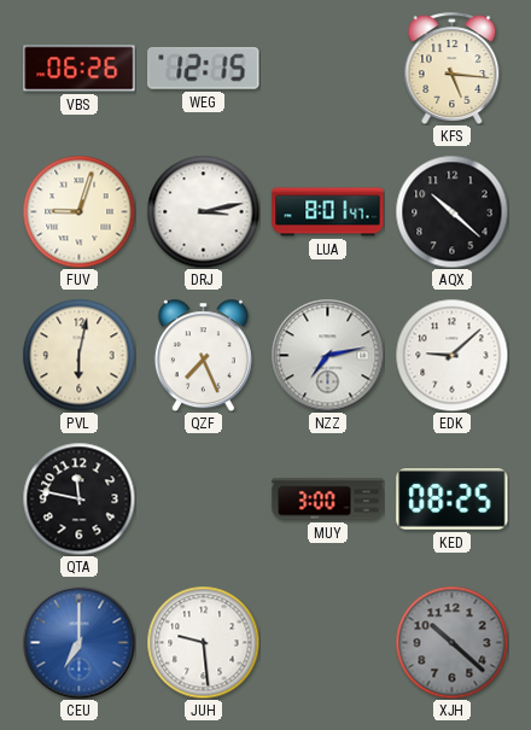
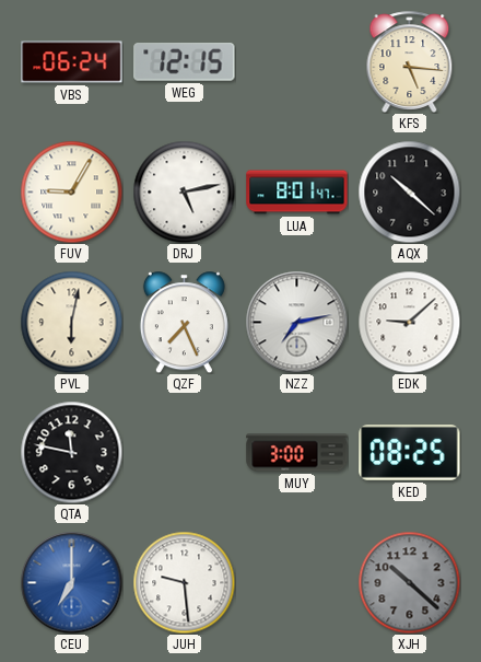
VBS: 06:26 -> 06:24 (72, 62)
FUV: 9:03 -> 9:05 (71, 191)
DRJ: 3:13 -> 5:13 (184, 191)
